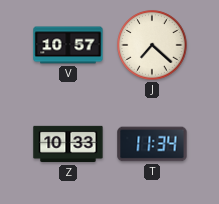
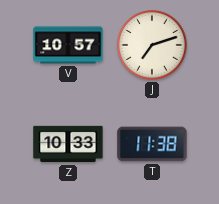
J: 7:22 -> 7:12 (152, 45)
T: 11:34 -> 11:38 (152, 144)
